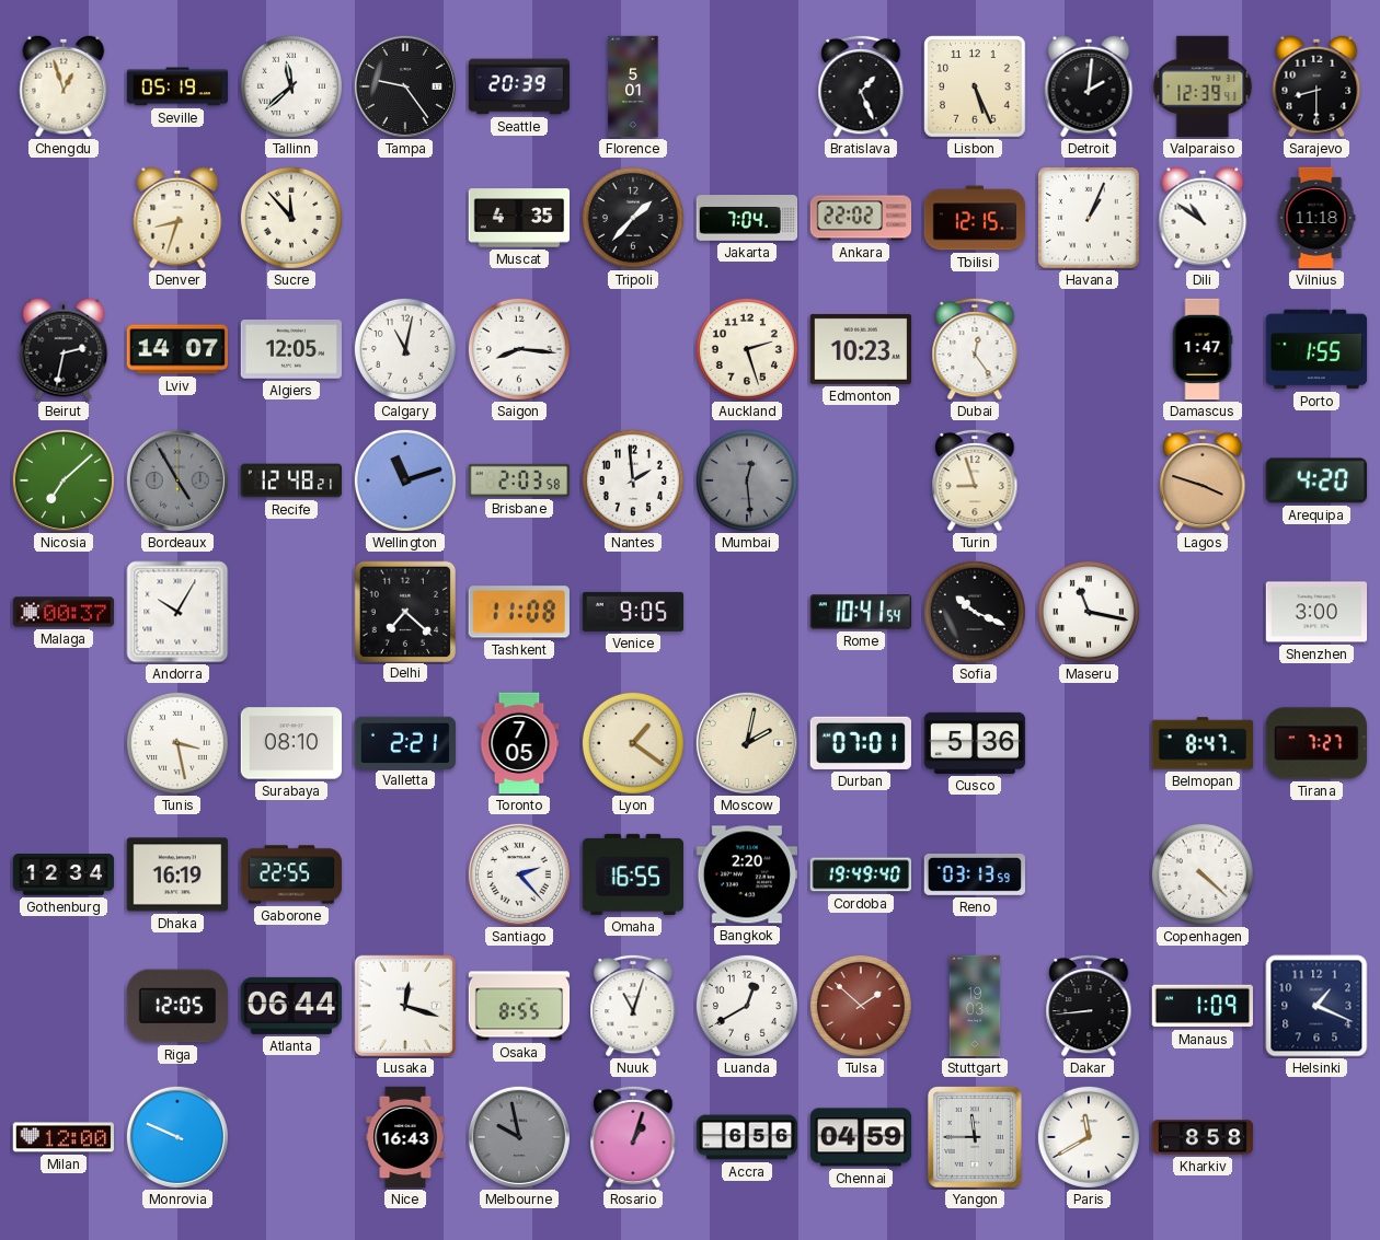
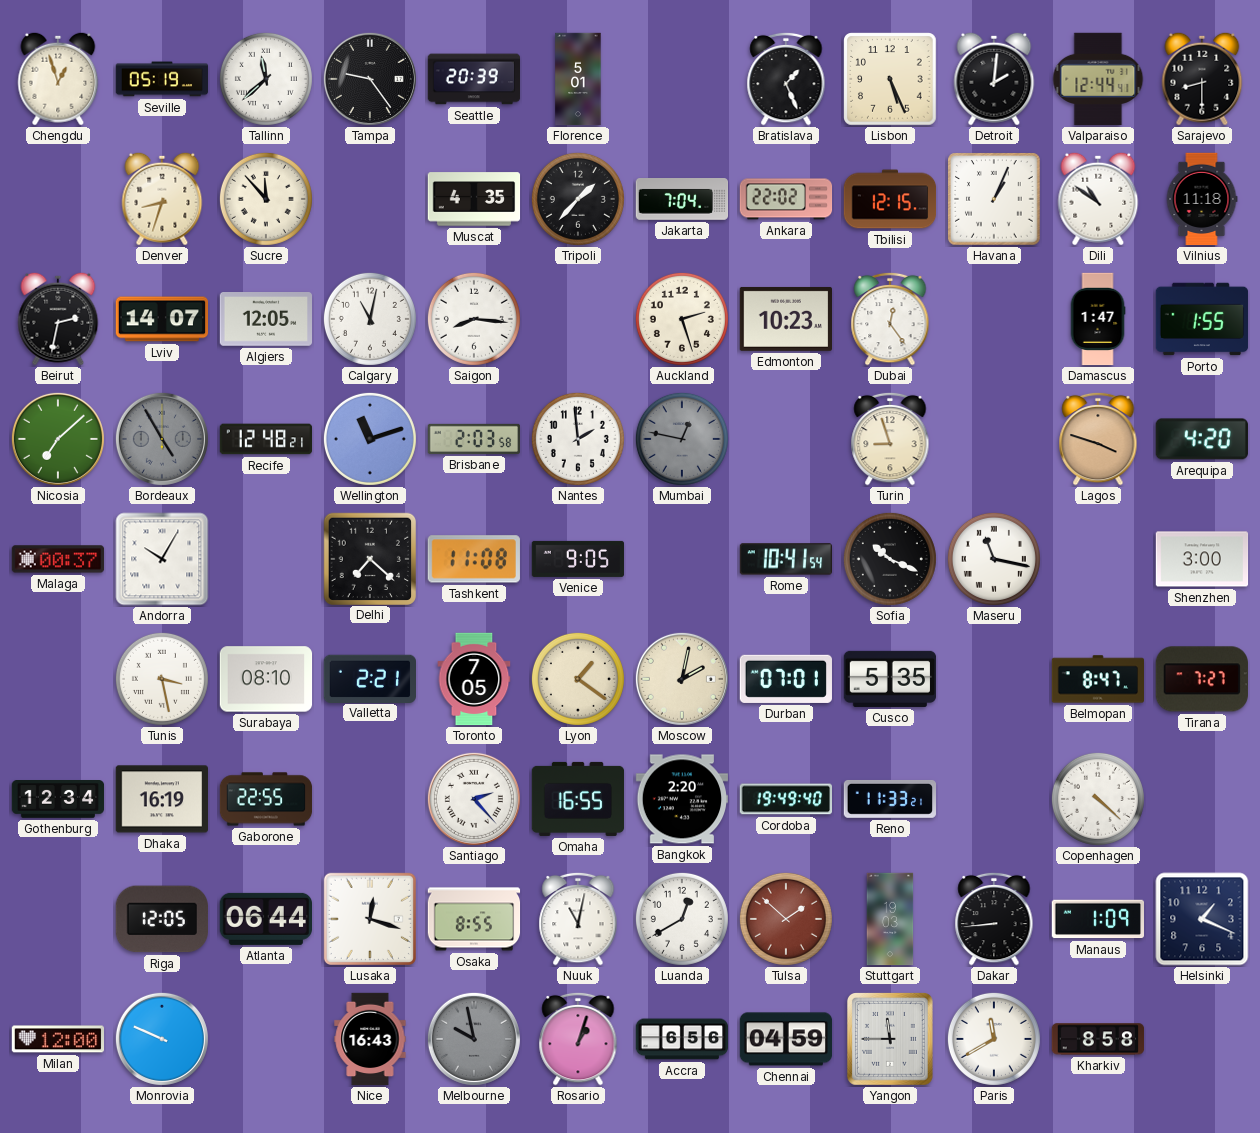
Valparaiso: 12:39 -> 12:44 (1098, 79)
Mumbai: 12:29 -> 12:47 (682, 439)
Cusco: 5:36 -> 5:35 (890, 679)
Reno: 03:13 -> 11:33 (889, 799)
Nuuk: 11:03 -> 11:02 (578, 919)
